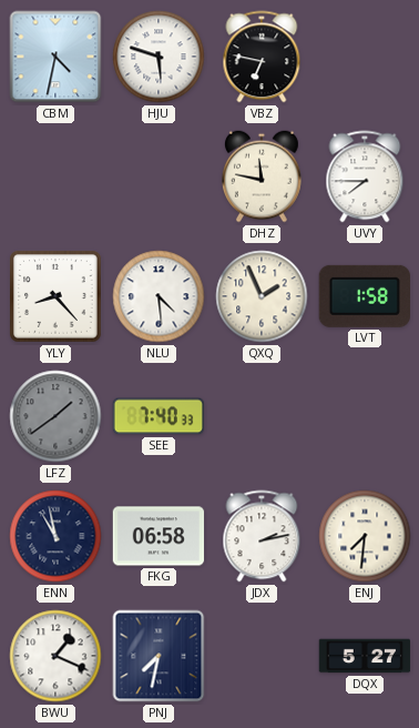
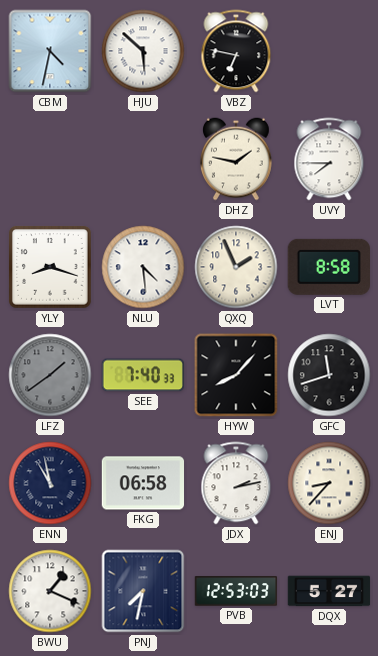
HJU: 5:48 -> 5:52 (143, 51)
DHZ: 11:47 -> 1:47 (237, 159)
YLY: 8:23 -> 8:18 (50, 267)
LVT: 1:58 -> 8:58 (329, 267)
HYW: none -> 8:07 (236, 375)
GFC: none -> 11:42 (329, 375)
ENJ: 7:31 -> 8:37 (329, 483)
PVB: none -> 12:53 (236, 591)
